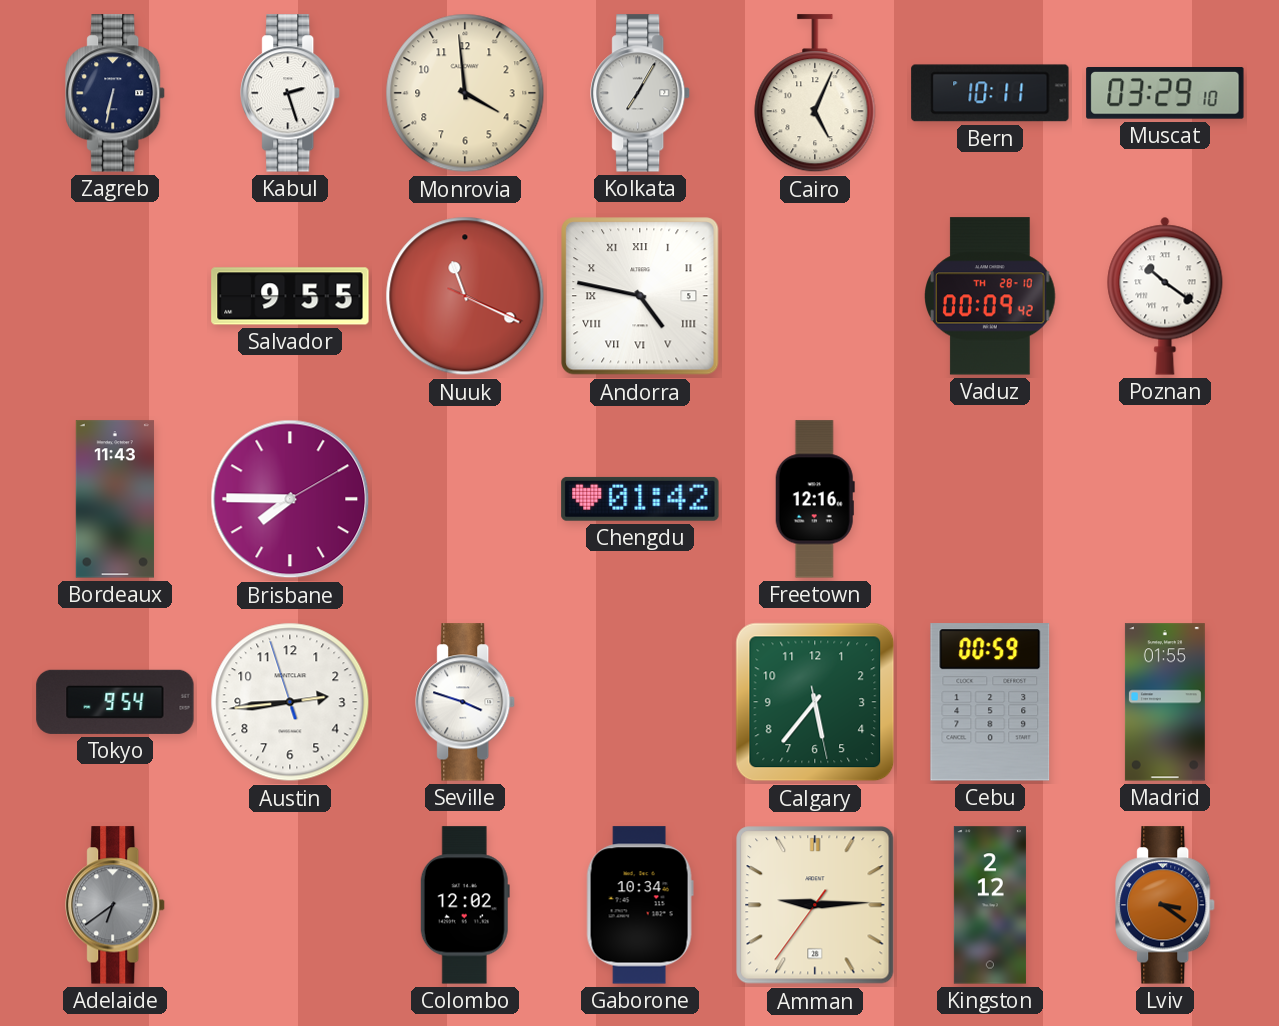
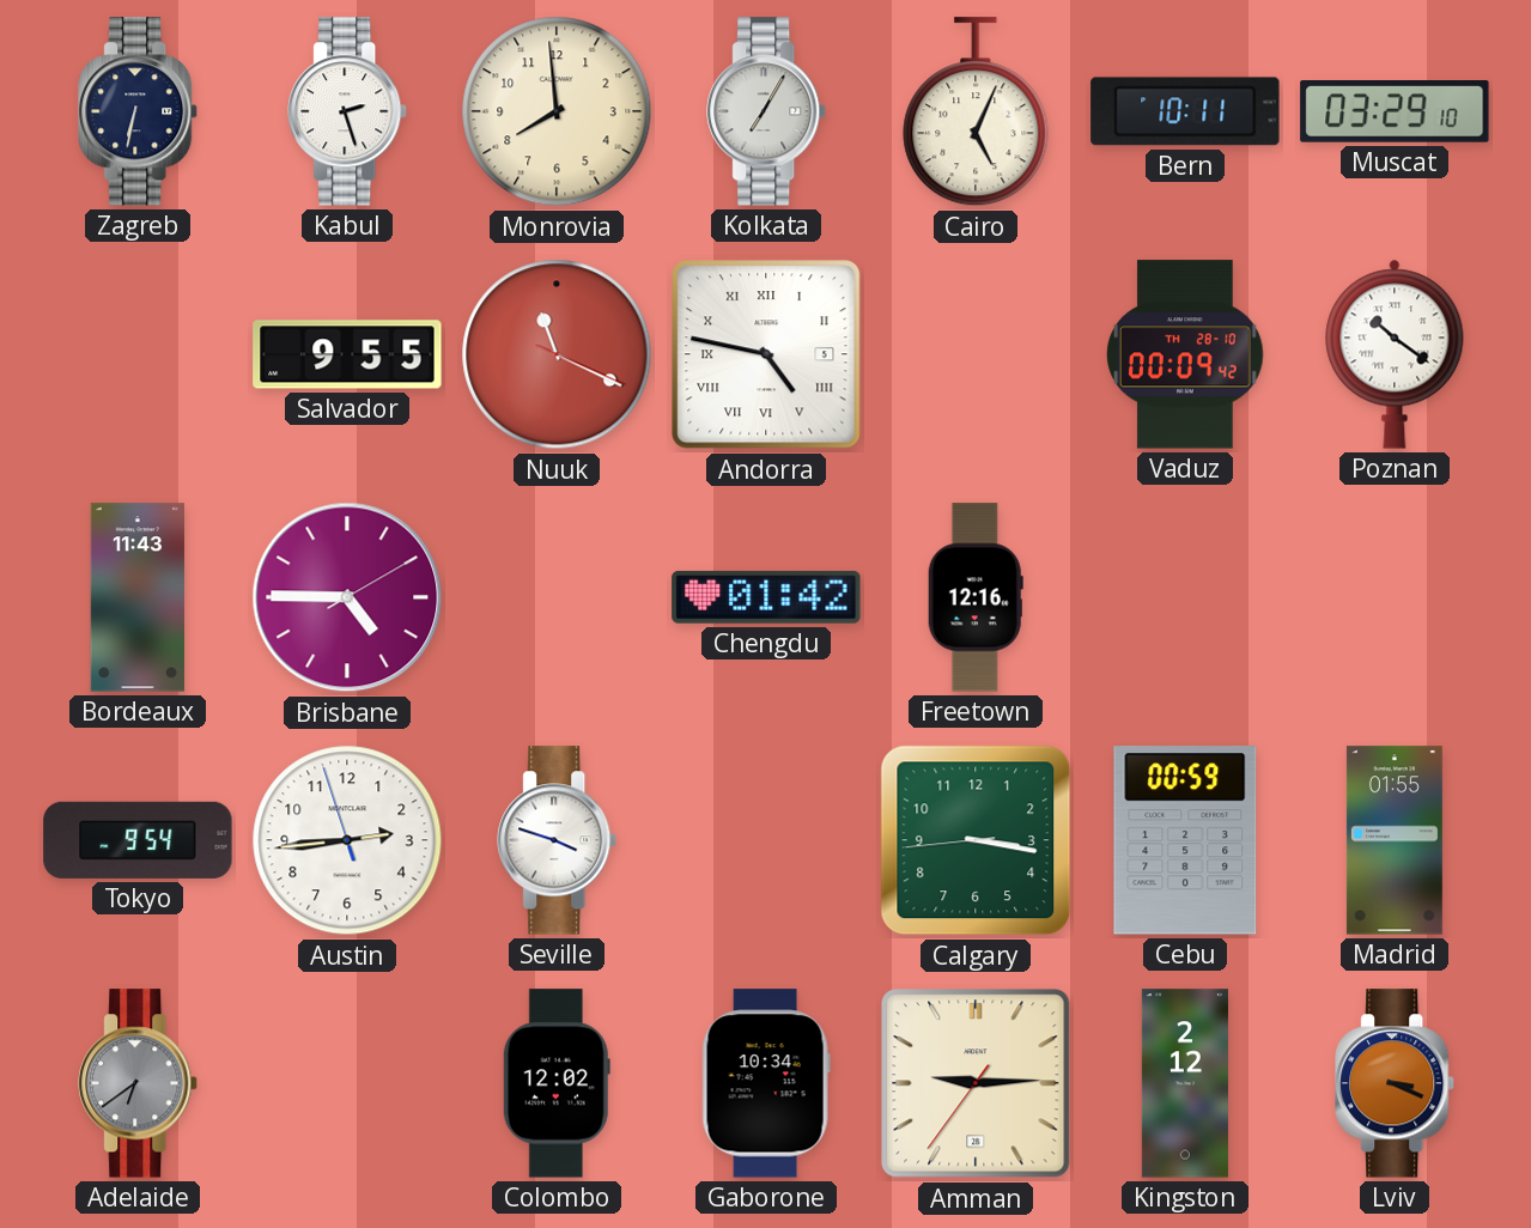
Monrovia: 3:59 -> 7:59 (557, 111)
Brisbane: 7:45 -> 4:45 (347, 597)
Calgary: 5:36 -> 3:16 (976, 840)
Lviv: 3:21 -> 3:19 (1396, 1083)
